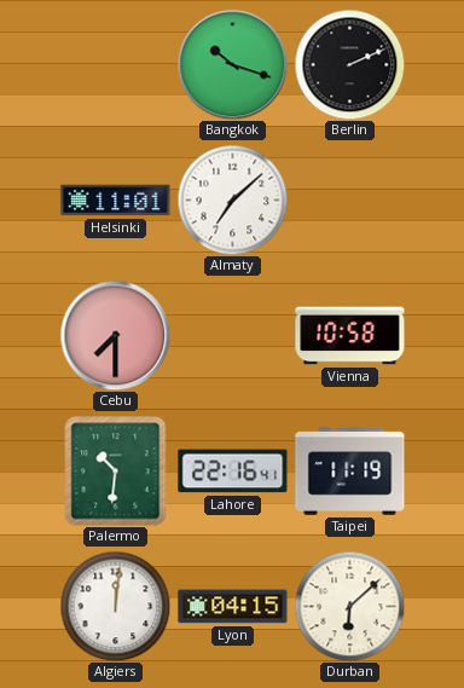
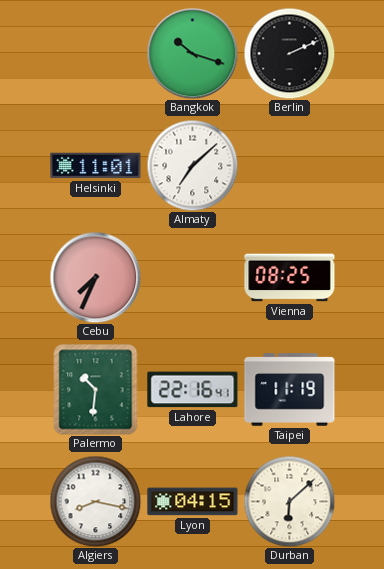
Cebu: 7:30 -> 7:34 (95, 277)
Vienna: 10:58 -> 08:25 (290, 278)
Algiers: 12:01 -> 8:17 (95, 501)
